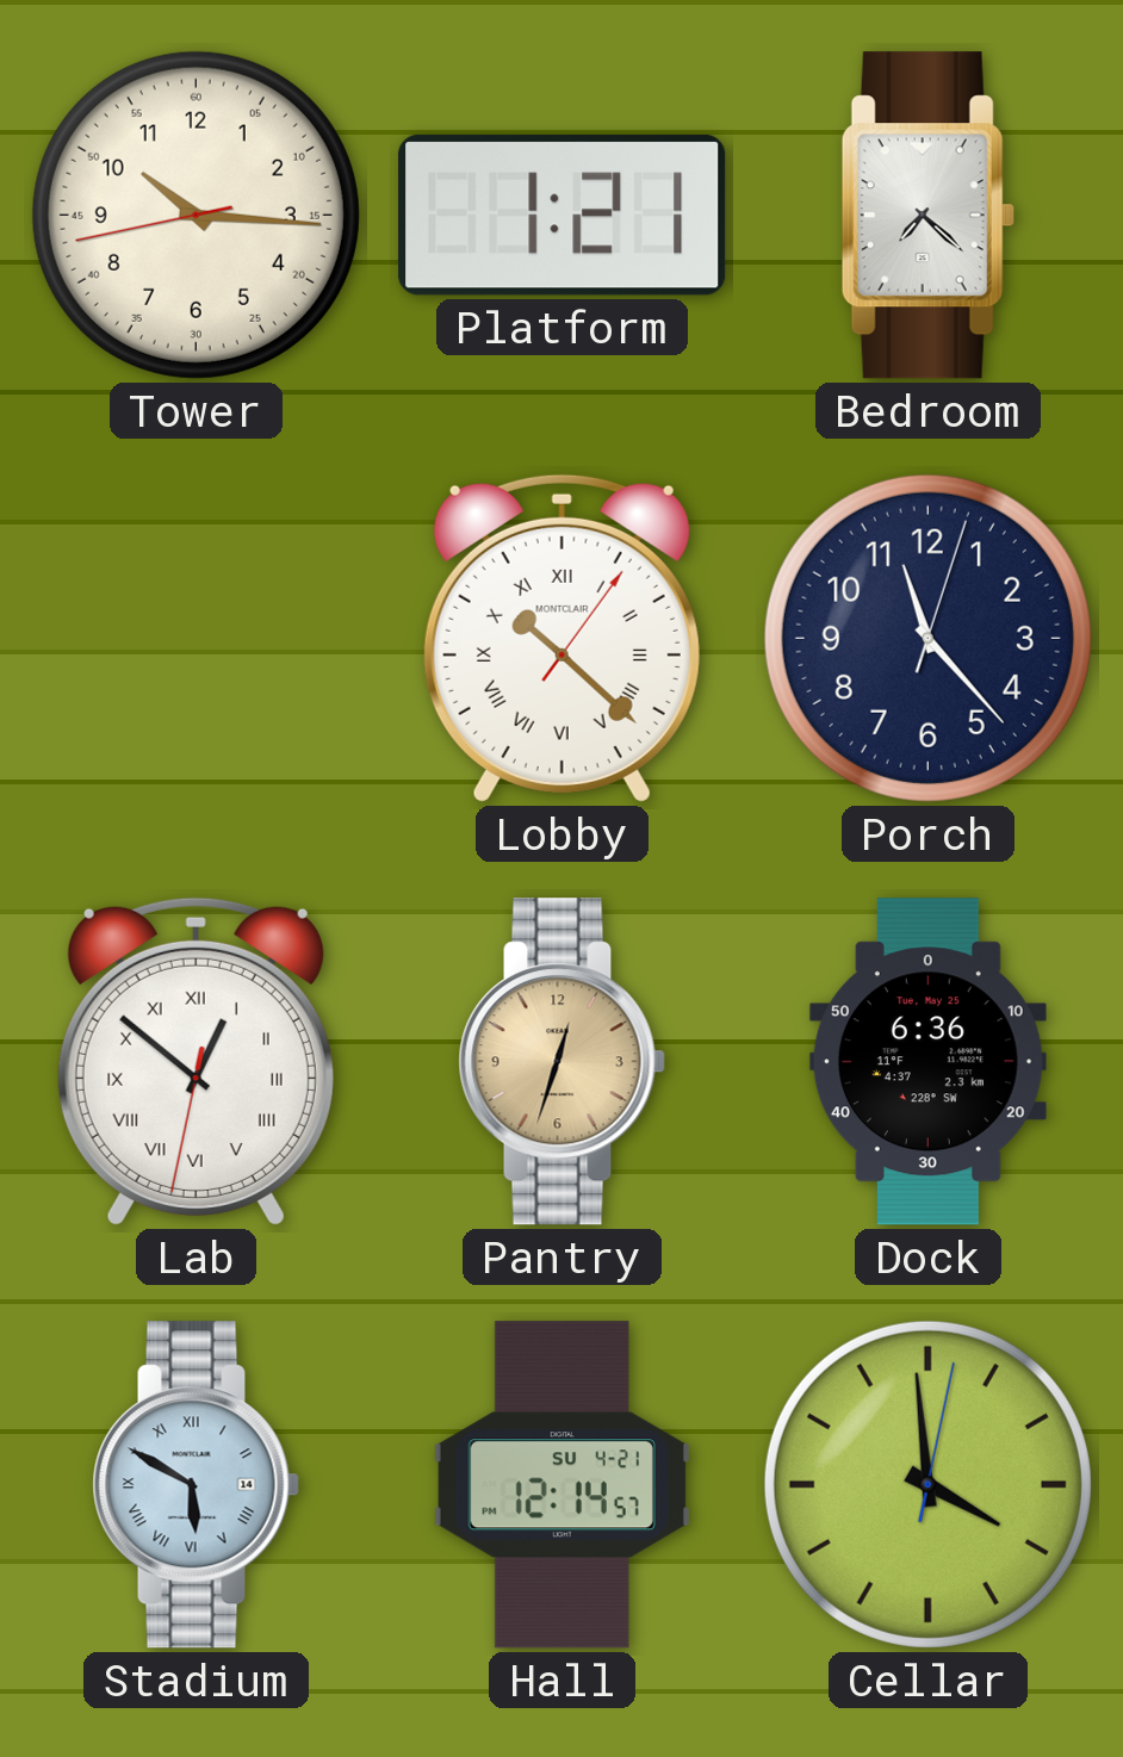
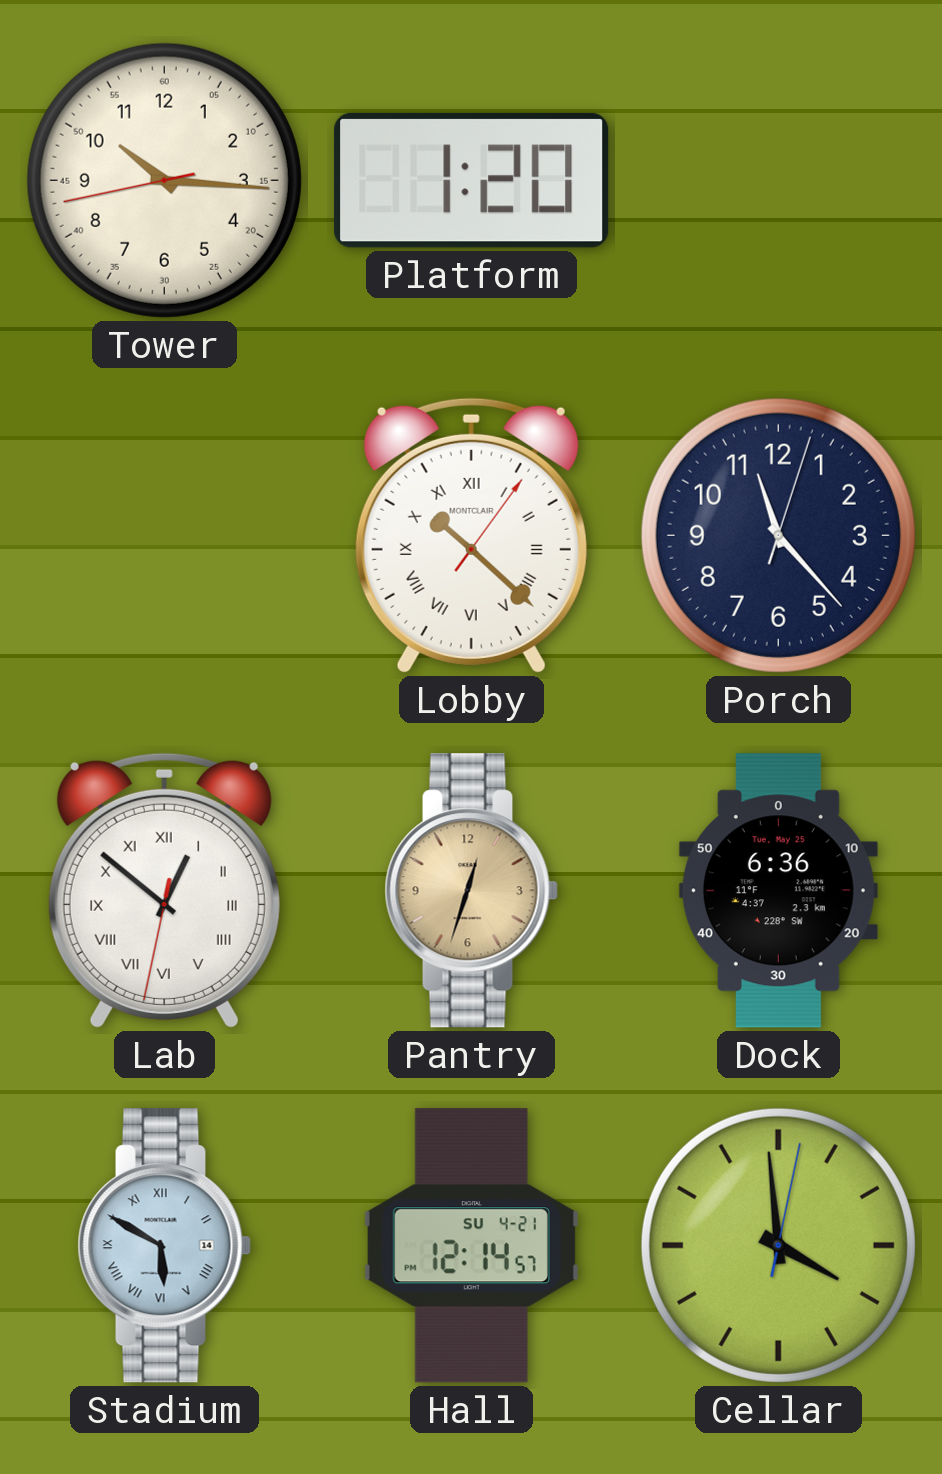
Platform: 1:21 -> 1:20 (472, 180)
Bedroom: 7:22 -> none (927, 216)
